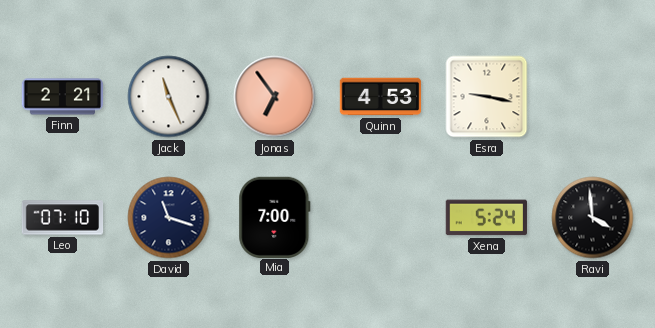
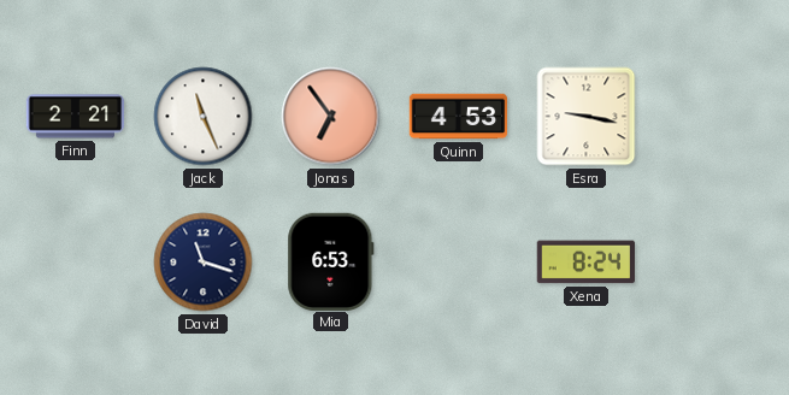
Leo: 07:10 -> none (63, 218)
Mia: 7:00 -> 6:53 (331, 261)
Xena: 5:24 -> 8:24 (585, 263)
Ravi: 3:59 -> none (593, 218)
